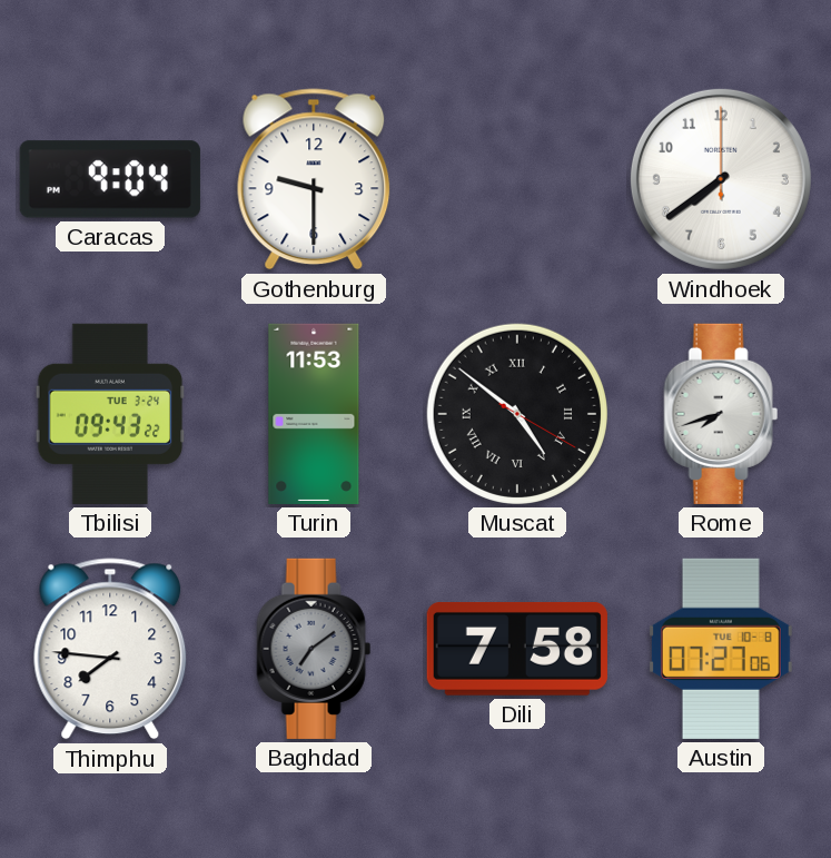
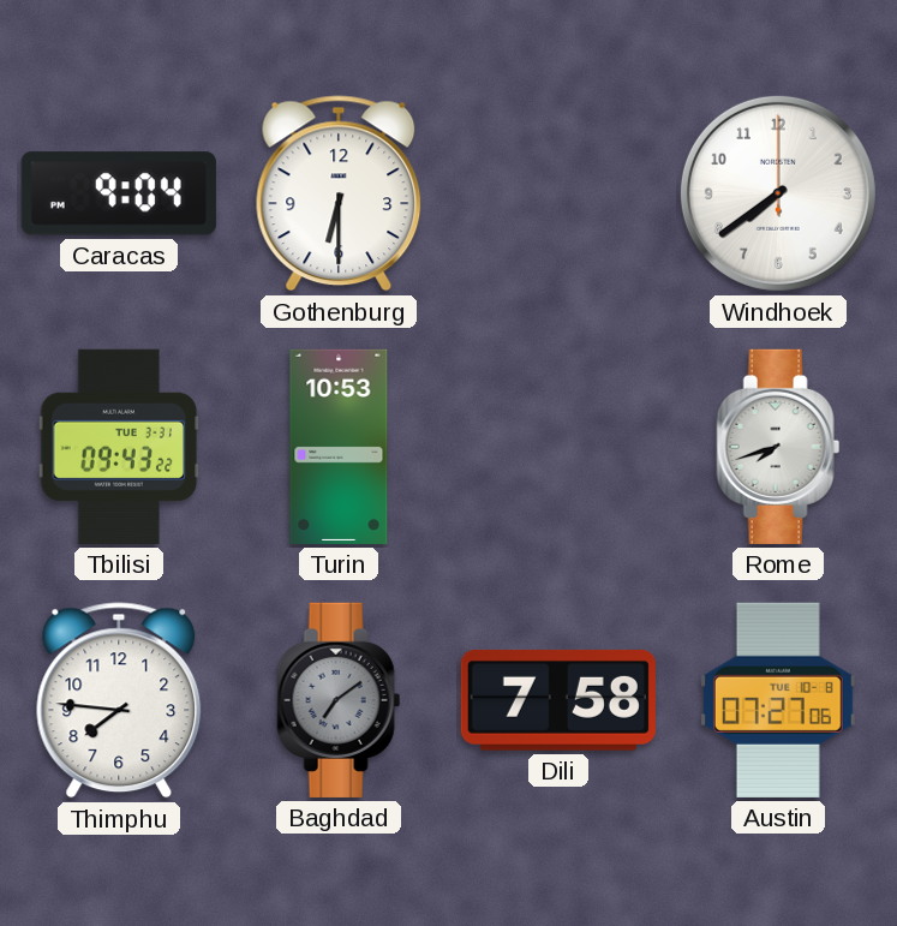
Gothenburg: 9:30 -> 6:30 (339, 193)
Tbilisi date: TUE 3-24 -> TUE 3-31 (119, 447)
Turin: 11:53 -> 10:53 (339, 447)
Muscat: 4:51 -> none (517, 414)
